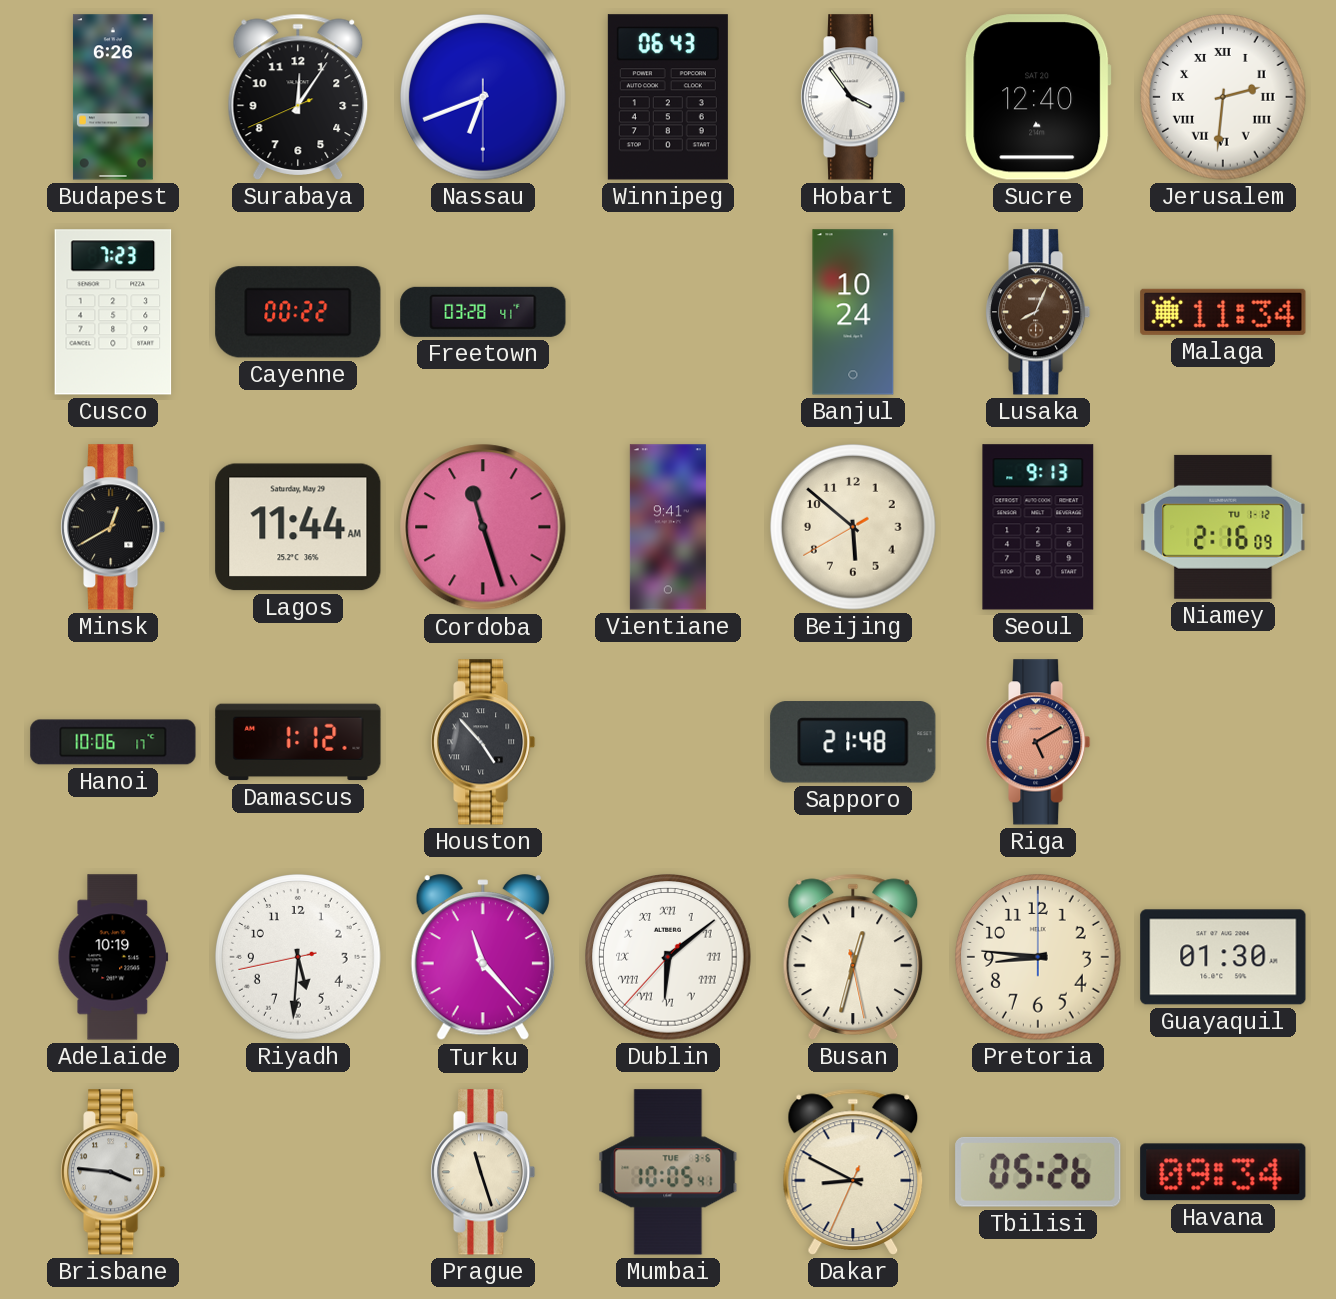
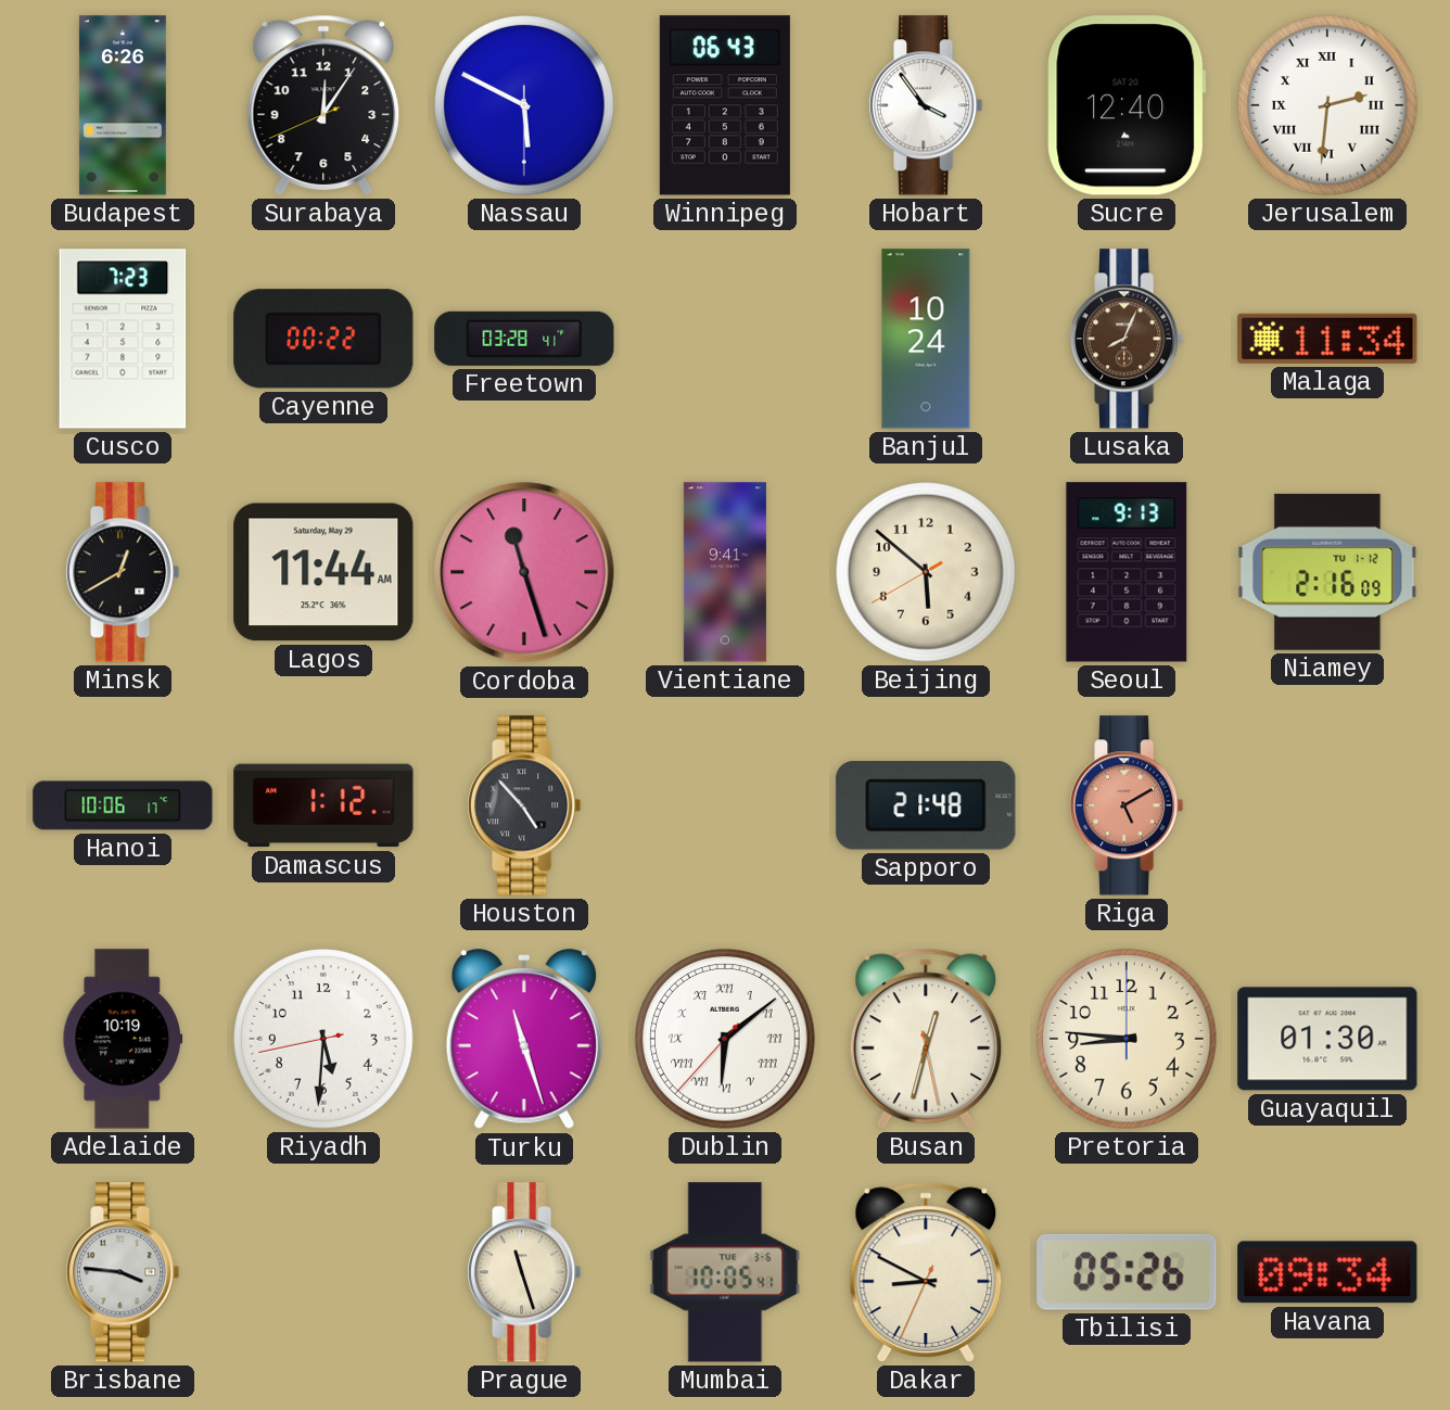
Nassau: 6:41 -> 5:49 (524, 105)
Turku: 11:23 -> 11:27 (524, 1040)
